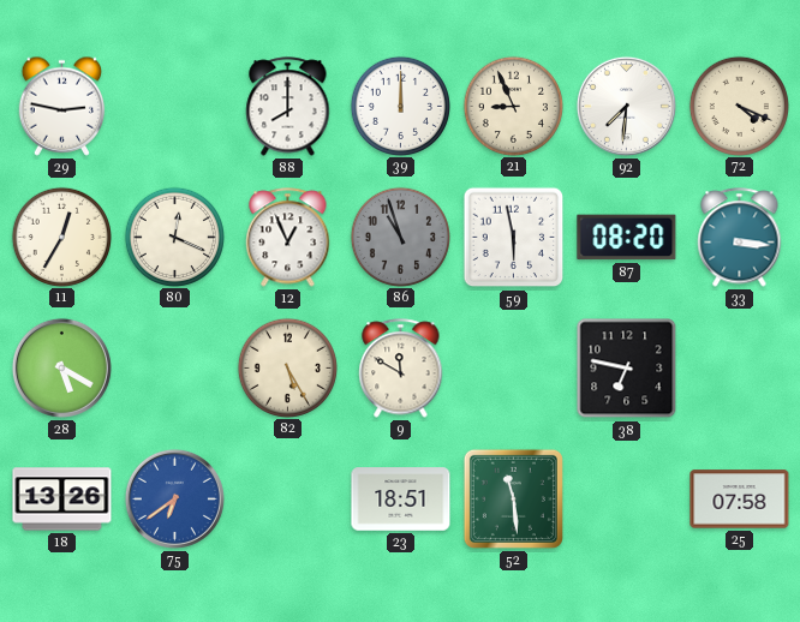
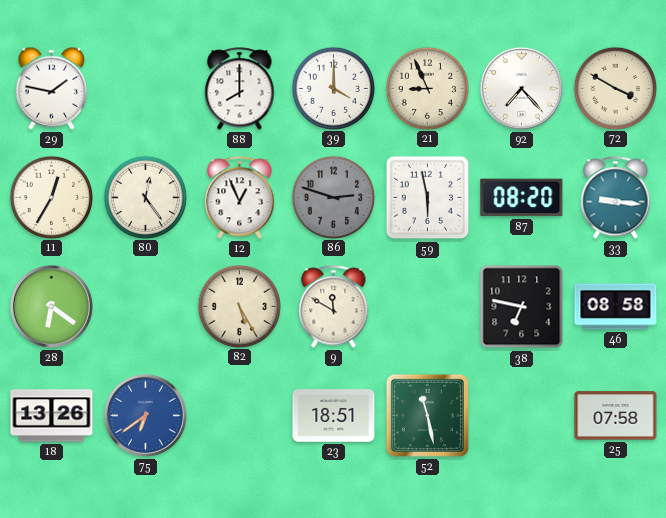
29: 2:47 -> 1:47 (52, 88)
39: 12:00 -> 4:00 (333, 88)
92: 7:31 -> 7:23 (521, 88)
72: 4:19 -> 3:50 (615, 88)
80: 12:19 -> 12:24 (145, 197)
86: 10:57 -> 2:48 (333, 197)
33: 3:16 -> 9:16 (616, 198)
28: 5:20 -> 6:21 (51, 306)
46: none -> 08:58 (616, 307)
52: 11:29 -> 11:28 (427, 415)
